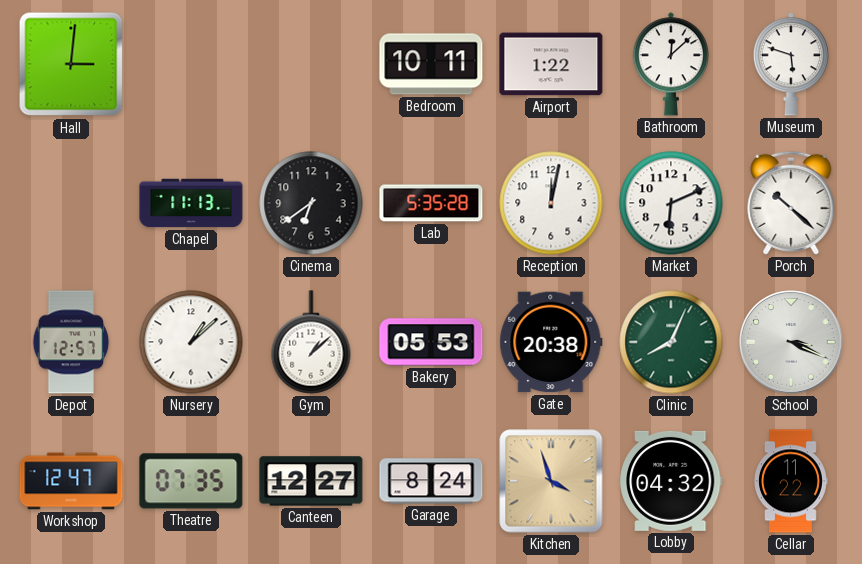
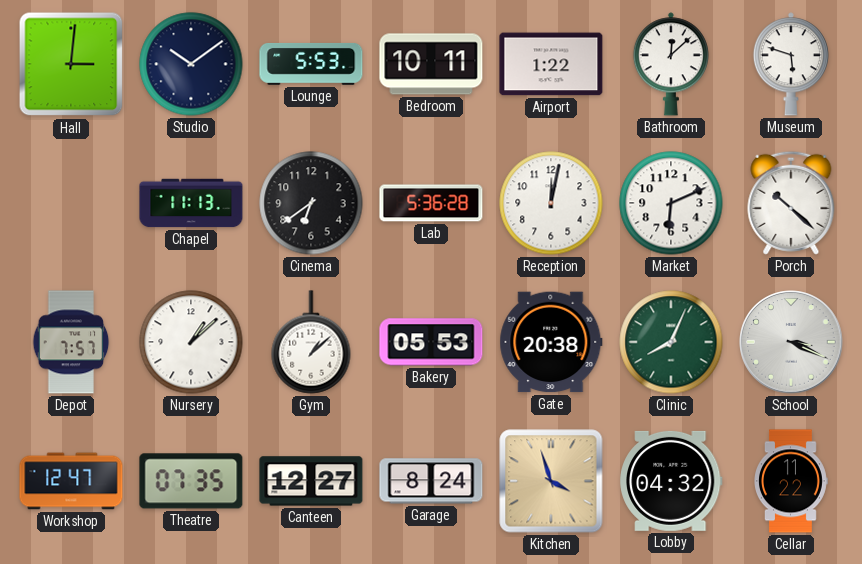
Studio: none -> 10:09 (191, 64)
Lounge: none -> 5:53 (311, 64)
Lab: 5:35 -> 5:36 (431, 203)
Depot: 12:57 -> 7:57 (71, 342)
